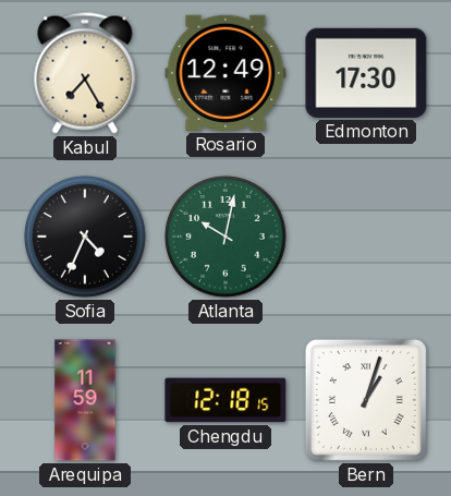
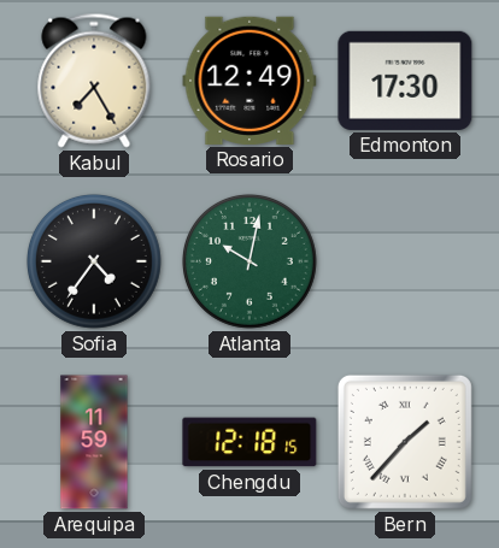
Sofia: 4:34 -> 4:36 (95, 263)
Bern: 1:03 -> 1:37 (405, 442)
